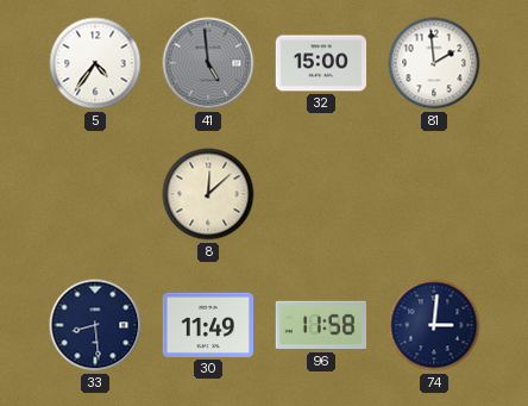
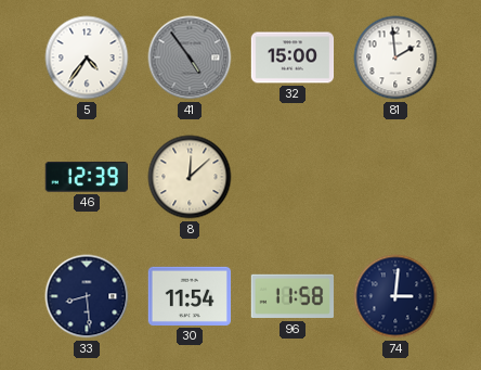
41: 4:59 -> 4:54 (190, 58)
46: none -> 12:39 (87, 178)
30: 11:49 -> 11:54 (190, 296)
